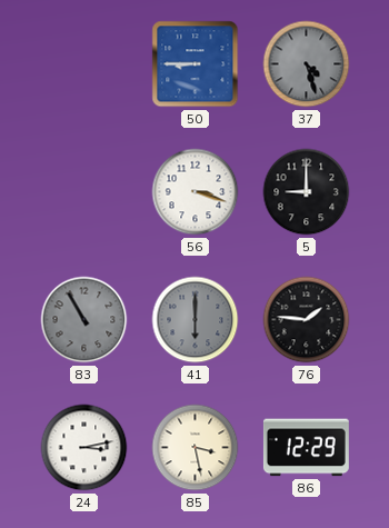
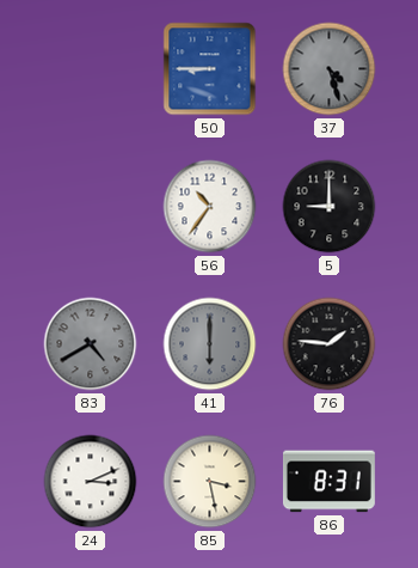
56: 3:18 -> 10:36 (210, 207)
83: 10:55 -> 4:40 (91, 344)
24: 3:13 -> 3:11 (91, 482)
86: 12:29 -> 8:31 (328, 482)
